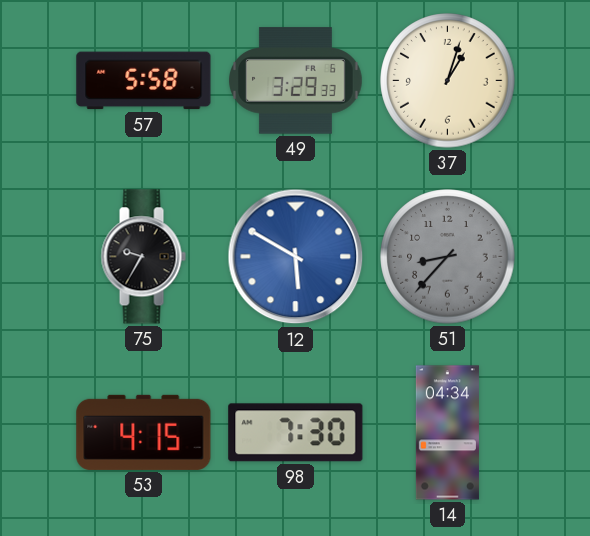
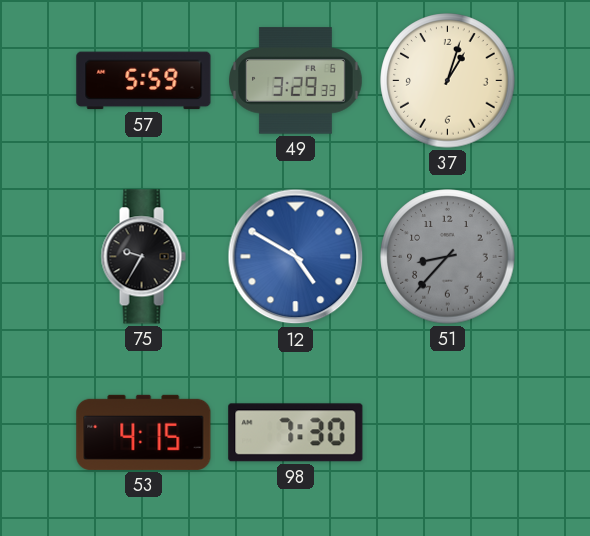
57: 5:58 -> 5:59 (144, 81)
12: 5:50 -> 4:50 (296, 257)
14: 04:34 -> none (447, 433)
